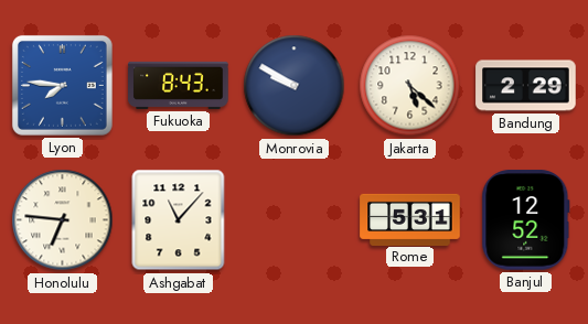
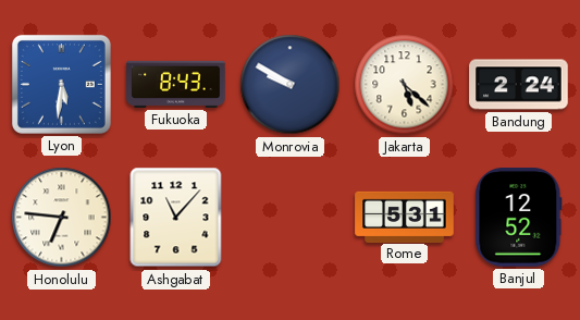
Lyon: 7:46 -> 5:31 (61, 84)
Bandung: 2:29 -> 2:24 (519, 85)
